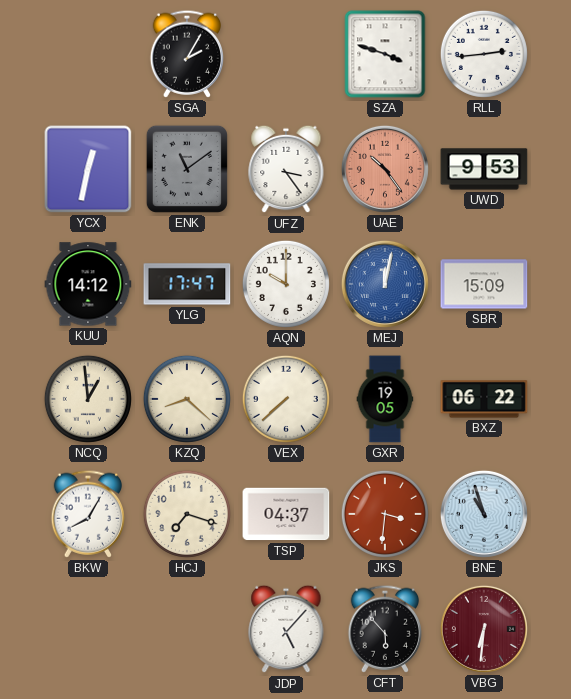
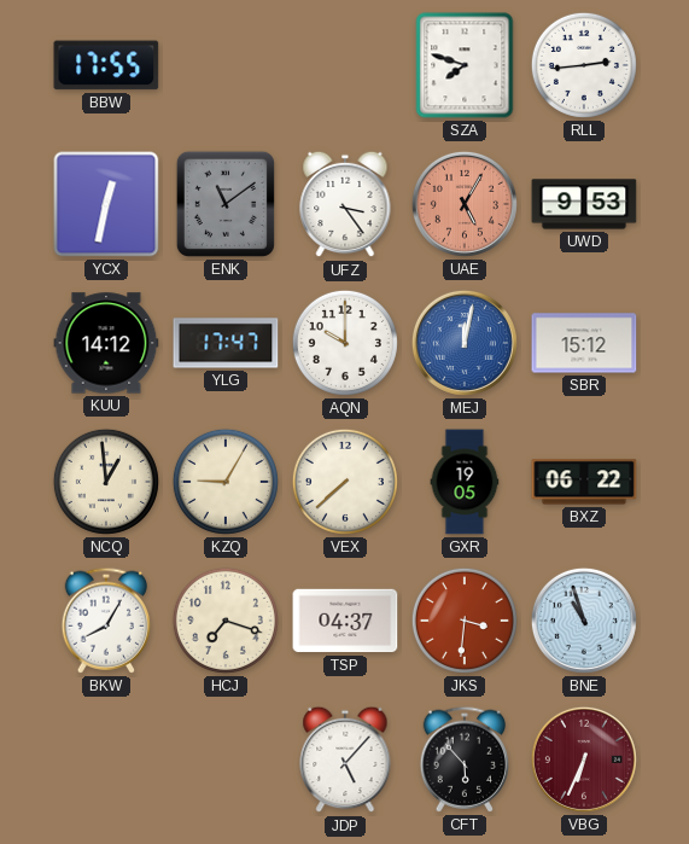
BBW: none -> 17:55 (106, 65)
SGA: 2:05 -> none (187, 54)
SZA: 3:48 -> 7:48 (465, 65)
UAE: 10:24 -> 5:05 (465, 204)
SBR: 15:09 -> 15:12 (584, 343)
KZQ: 8:22 -> 9:05 (226, 482)
VBG: 6:31 -> 6:34 (584, 759)
